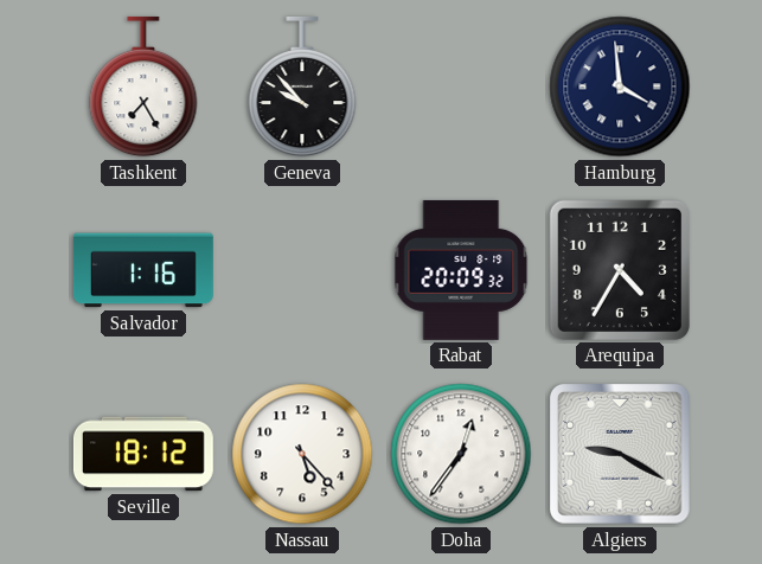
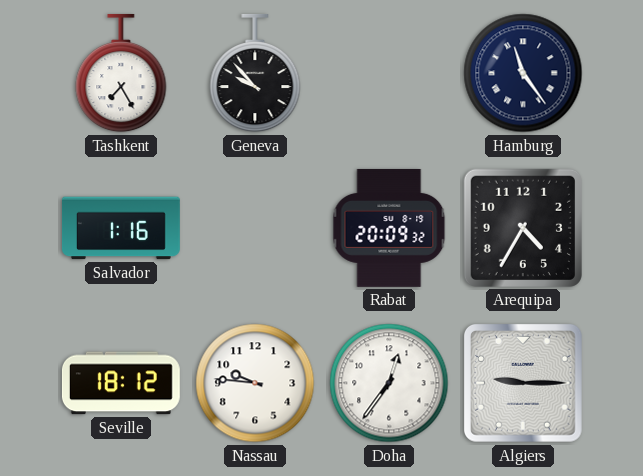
Hamburg: 3:59 -> 11:24 (523, 73)
Nassau: 5:23 -> 9:46 (255, 383)
Algiers: 9:20 -> 9:15 (524, 384)
